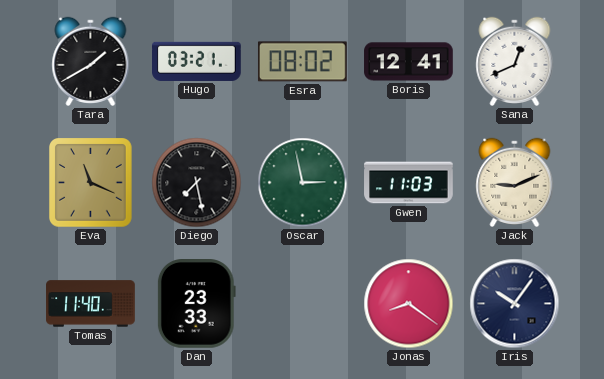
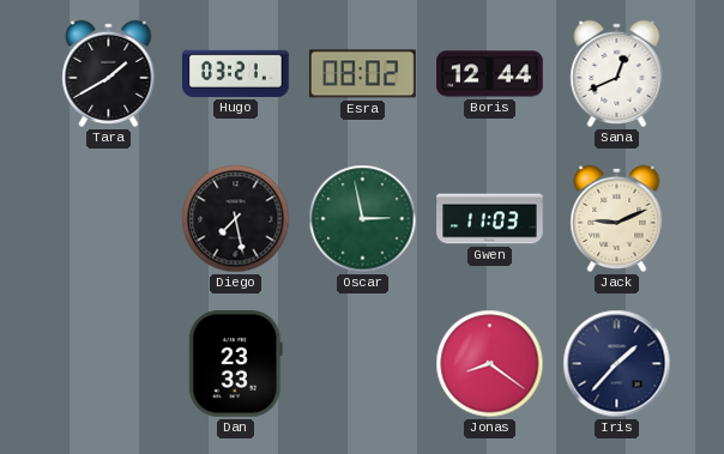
Boris: 12:41 -> 12:44 (490, 74)
Eva: 11:19 -> none (91, 183)
Tomas: 11:40 -> none (91, 304)
Iris: 10:06 -> 1:37 (617, 364)
